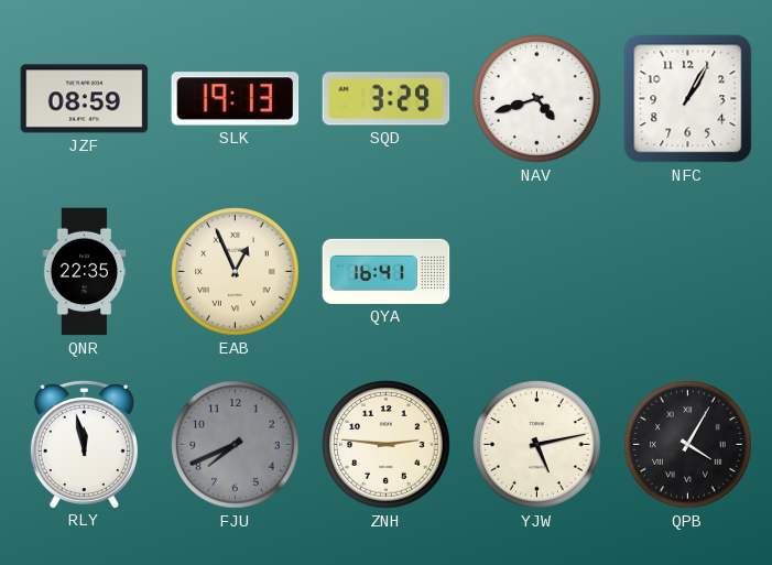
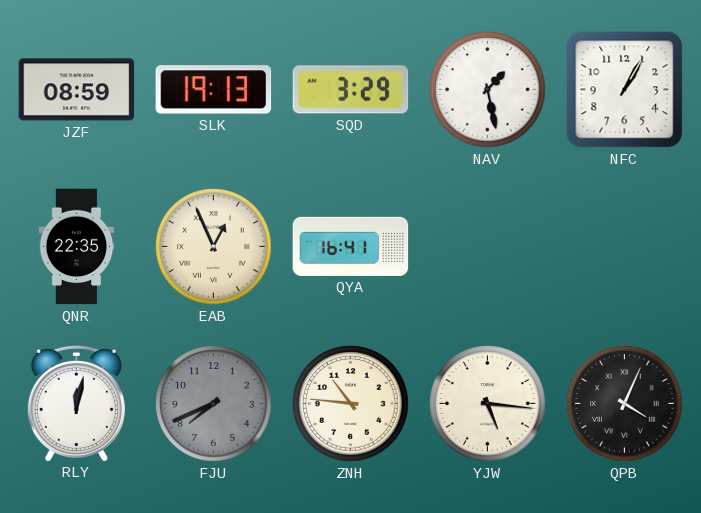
NAV: 4:42 -> 1:28 (488, 90)
RLY: 11:58 -> 12:02 (76, 403)
ZNH: 2:46 -> 10:46 (351, 404)
YJW: 5:13 -> 5:16 (488, 404)
QPB: 4:05 -> 4:04 (625, 404)
